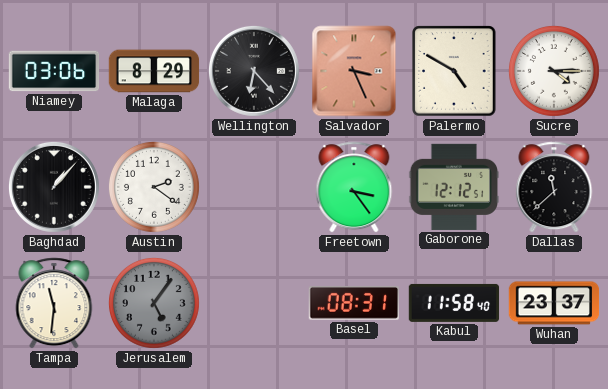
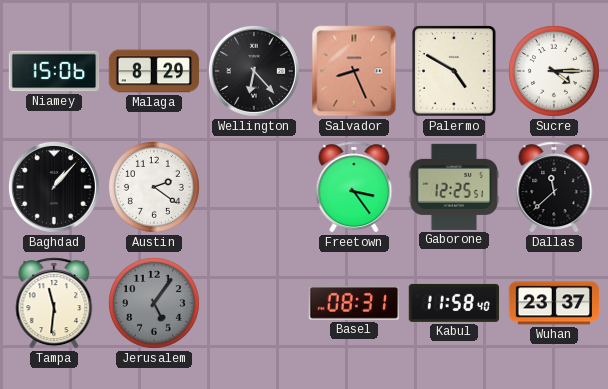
Niamey: 03:06 -> 15:06 (54, 71)
Salvador: 3:26 -> 8:26 (354, 71)
Gaborone: 12:12 -> 12:25 (454, 187)
